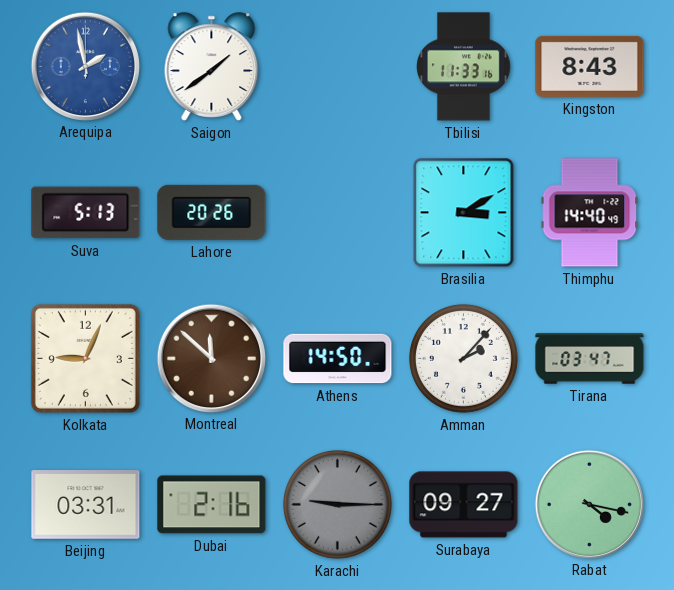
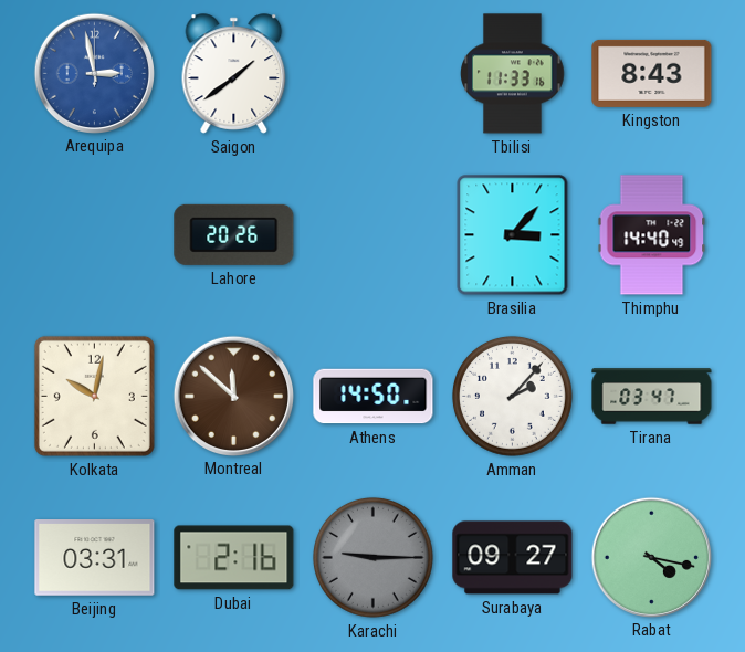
Arequipa: 1:58 -> 2:58 (94, 73)
Suva: 5:13 -> none (86, 213)
Brasilia: 3:10 -> 3:07 (513, 235)
Kolkata: 9:04 -> 10:02 (94, 396)
